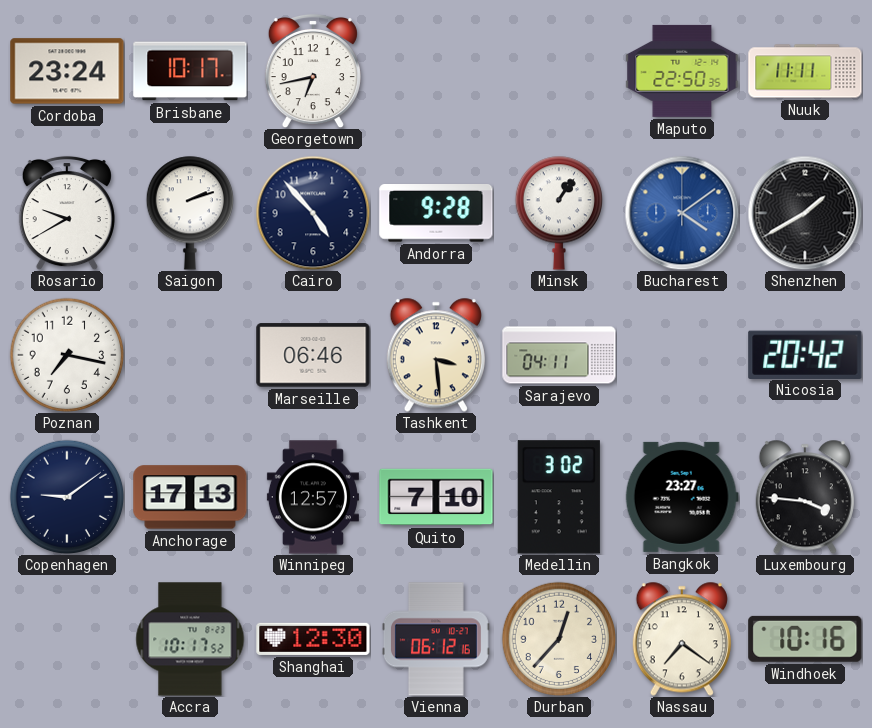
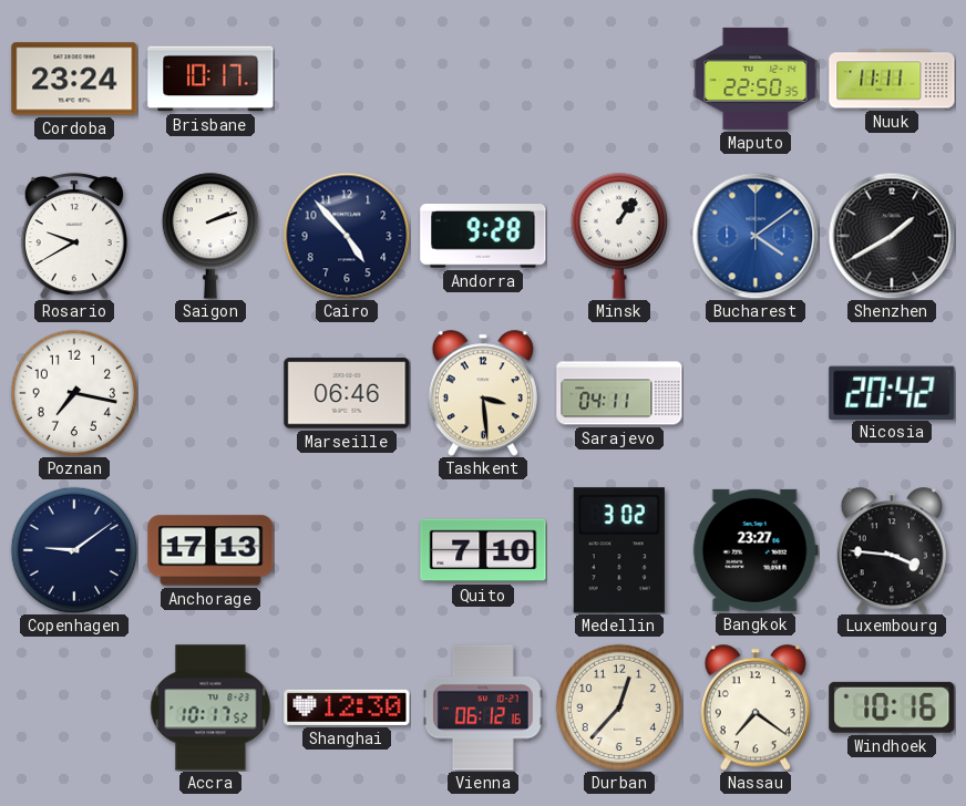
Georgetown: 6:43 -> none (313, 71)
Winnipeg: 12:57 -> none (313, 497)
